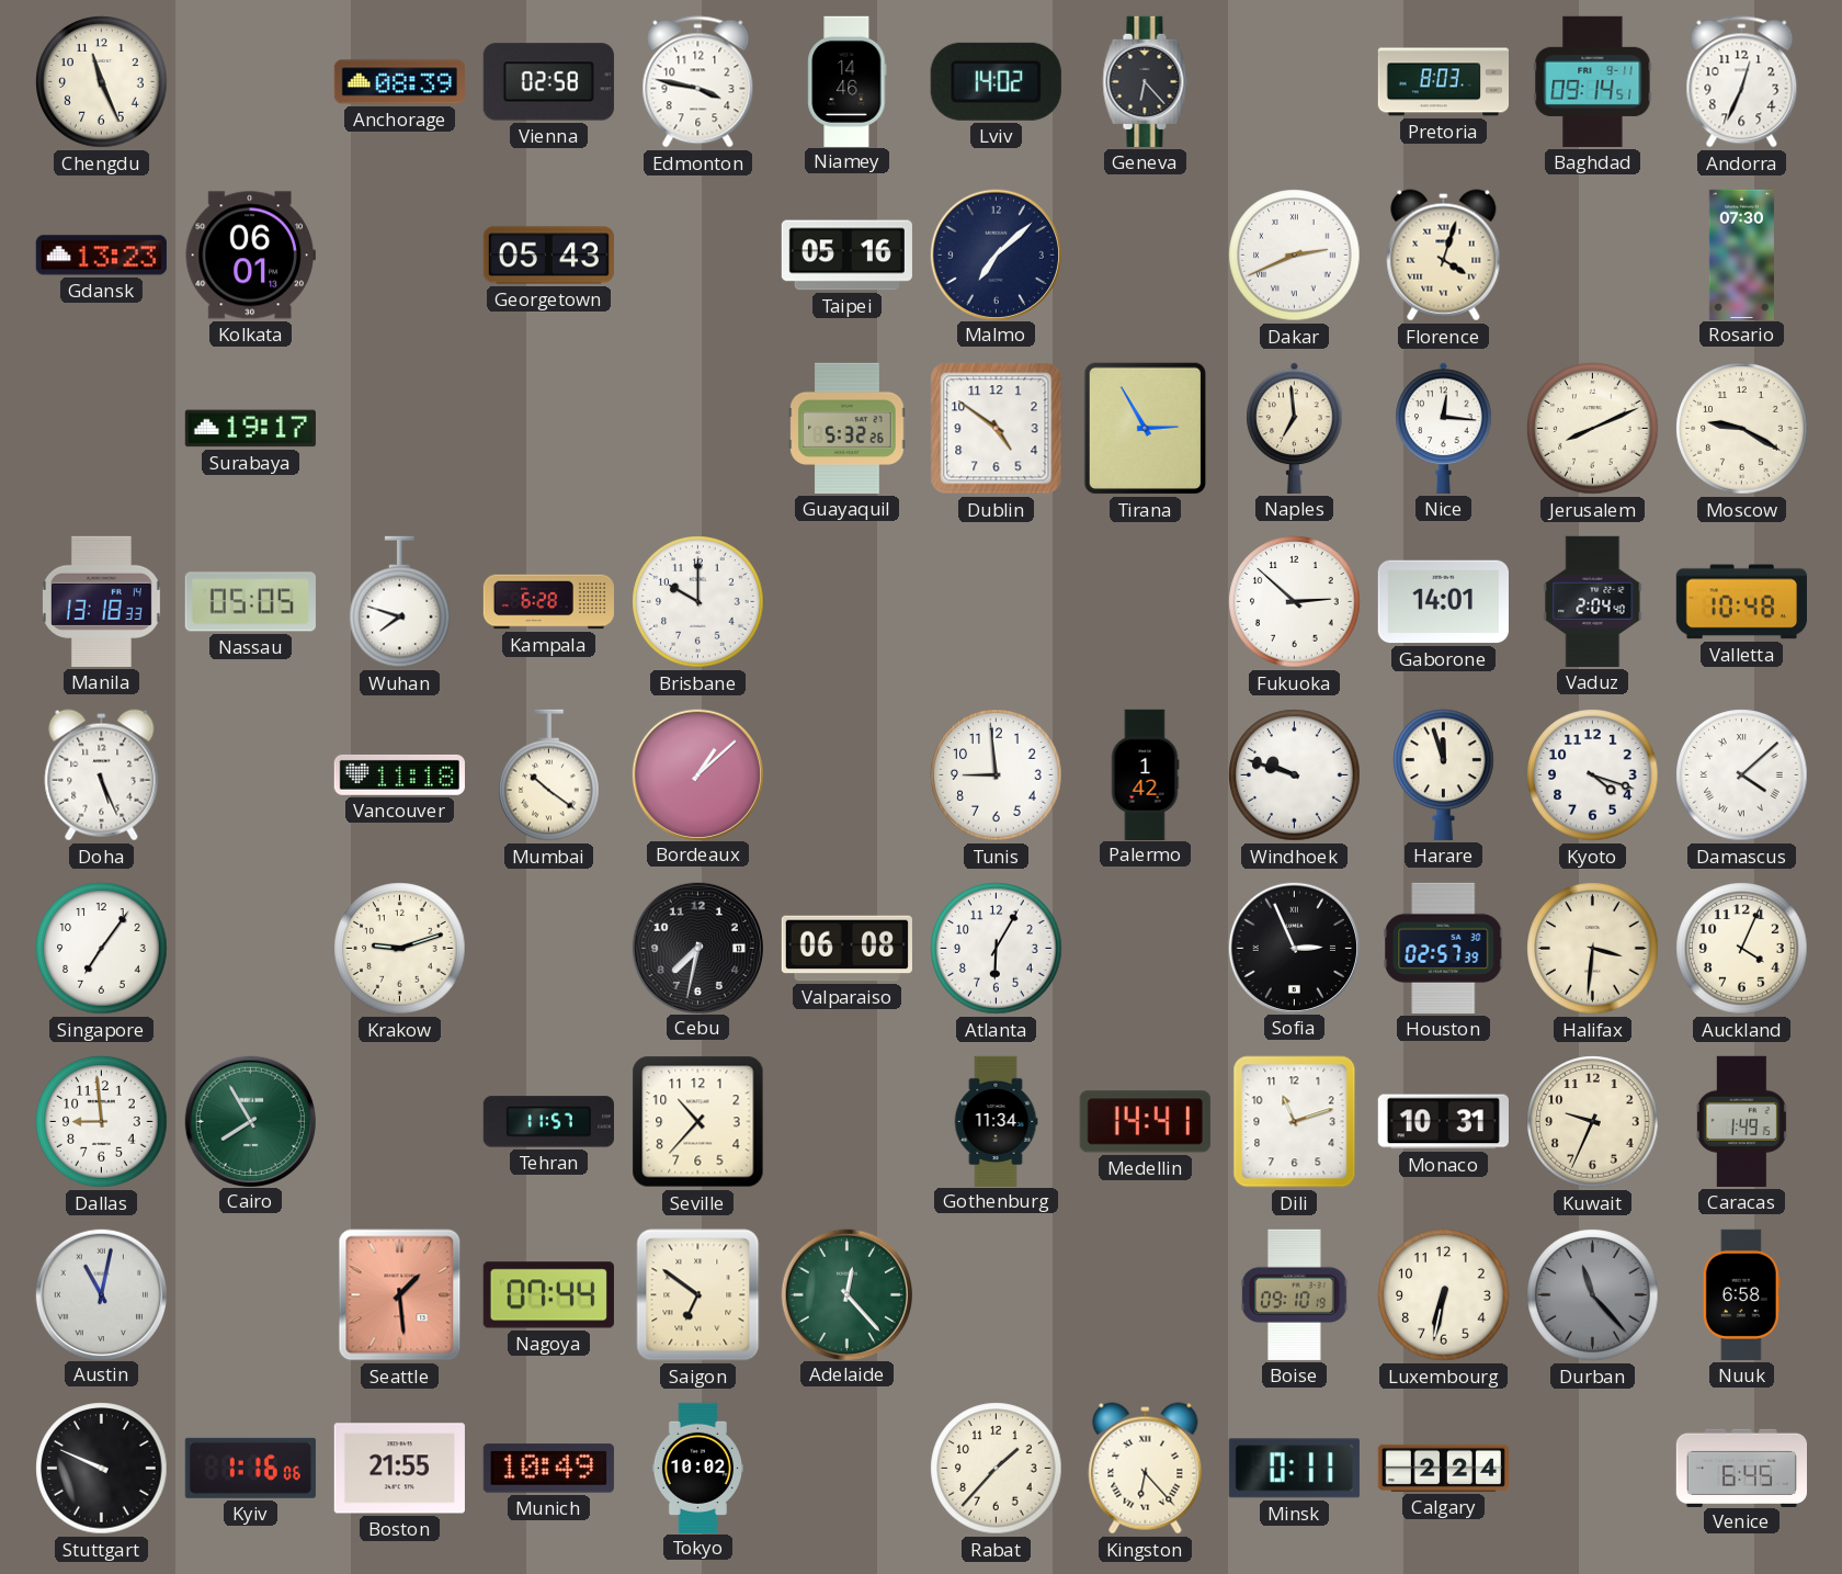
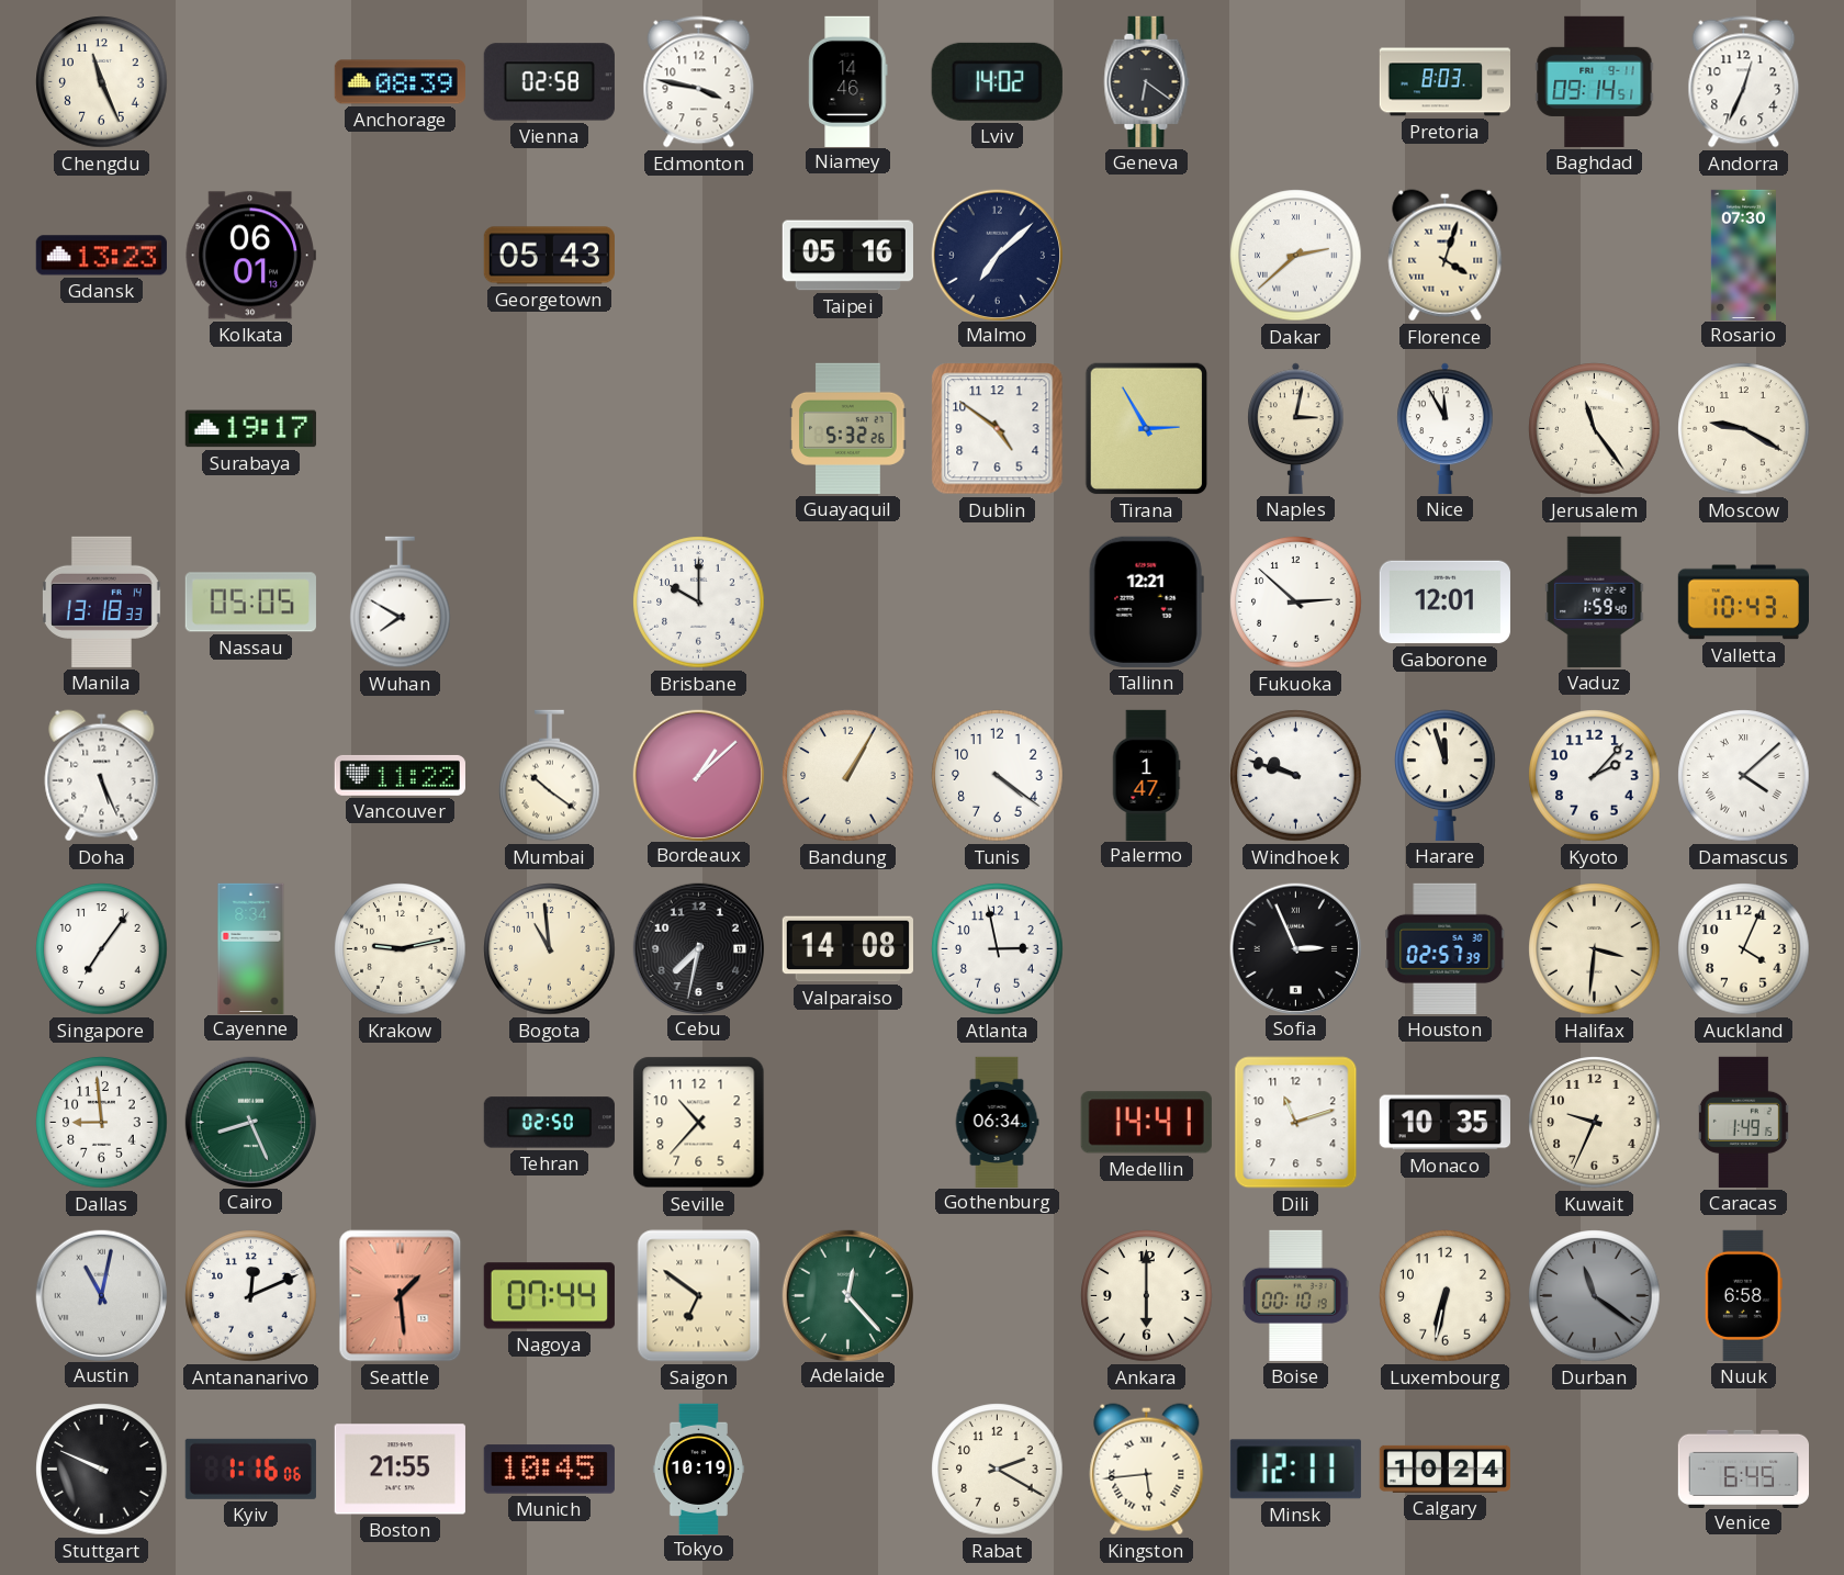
Geneva: 6:23 -> 6:21 (1147, 81)
Dakar: 2:41 -> 2:38 (1296, 256)
Naples: 6:59 -> 3:02 (1296, 428)
Nice: 12:16 -> 11:55 (1446, 428)
Jerusalem: 8:11 -> 11:24 (1595, 429)
Wuhan: 7:48 -> 7:50 (401, 603)
Kampala: 6:28 -> none (548, 602)
Tallinn: none -> 12:21 (1146, 601)
Gaborone: 14:01 -> 12:01 (1444, 603)
Vaduz: 2:04 -> 1:59 (1595, 601)
Valletta: 10:48 -> 10:43 (1743, 603)
Vancouver: 11:18 -> 11:22 (400, 775)
Bandung: none -> 1:05 (848, 776)
Tunis: 8:59 -> 4:21 (998, 776)
Palermo: 1:42 -> 1:47 (1146, 775)
Kyoto: 4:18 -> 2:07 (1595, 776)
Cayenne: none -> 8:34 (251, 948)
Krakow: 9:12 -> 9:13 (401, 949)
Bogota: none -> 10:59 (550, 949)
Valparaiso: 06:08 -> 14:08 (847, 949)
Atlanta: 6:05 -> 2:58 (998, 949)
Cairo: 7:55 -> 8:26 (250, 1122)
Tehran: 11:57 -> 02:50 (549, 1123)
Gothenburg: 11:34 -> 06:34 (997, 1122)
Monaco: 10:31 -> 10:35 (1444, 1123)
Antananarivo: none -> 12:11 (251, 1296)
Ankara: none -> 6:00 (1147, 1296)
Boise: 09:10 -> 00:10 (1296, 1295)
Durban: 11:23 -> 11:21 (1595, 1296)
Munich: 10:49 -> 10:45 (549, 1470)
Tokyo: 10:02 -> 10:19 (698, 1469)
Rabat: 1:37 -> 2:20 (998, 1470)
Kingston: 6:23 -> 5:44 (1147, 1470)
Minsk: 0:11 -> 12:11 (1295, 1470)
Calgary: 2:24 -> 10:24 (1444, 1469)
